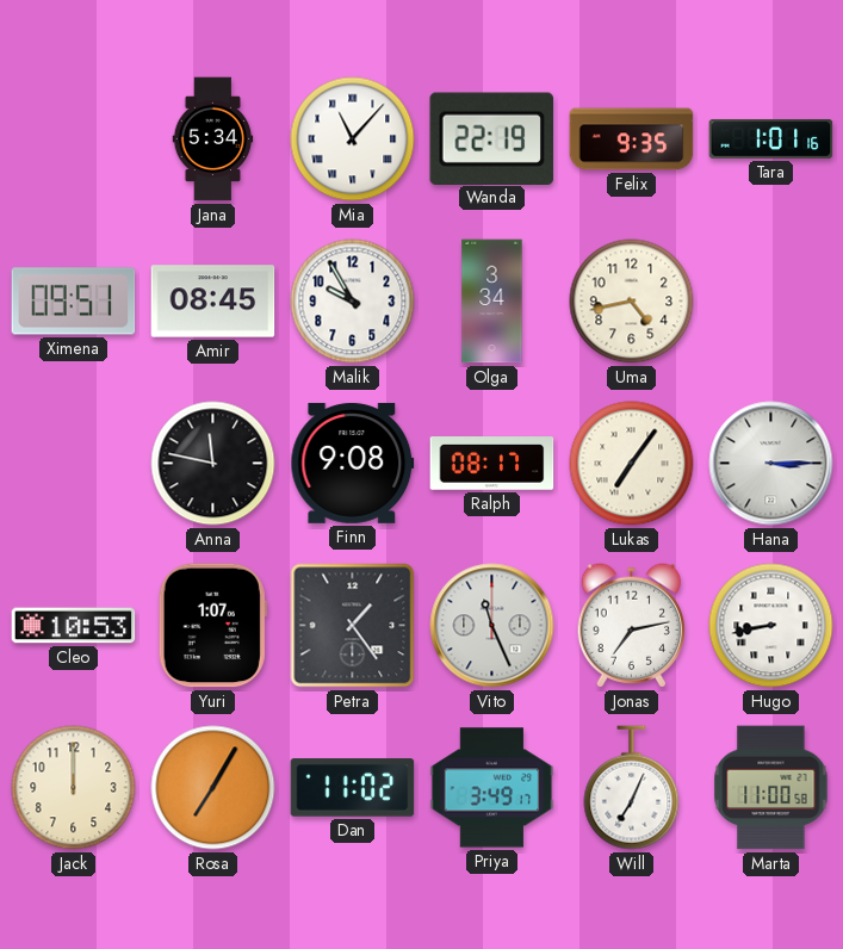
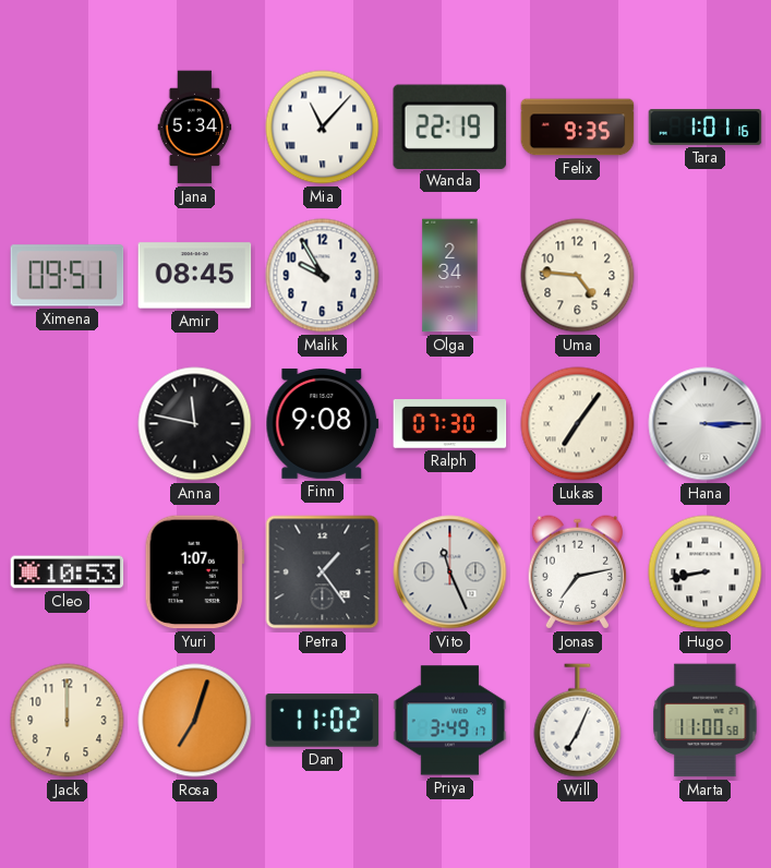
Olga: 3:34 -> 2:34 (450, 276)
Uma: 4:43 -> 4:46 (578, 276)
Ralph: 08:17 -> 07:30 (450, 424)
Rosa: 7:05 -> 7:03 (195, 721)
